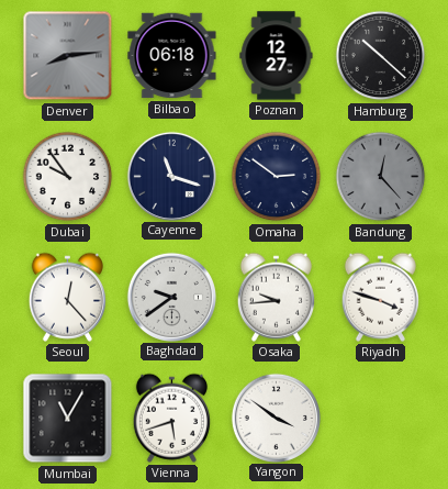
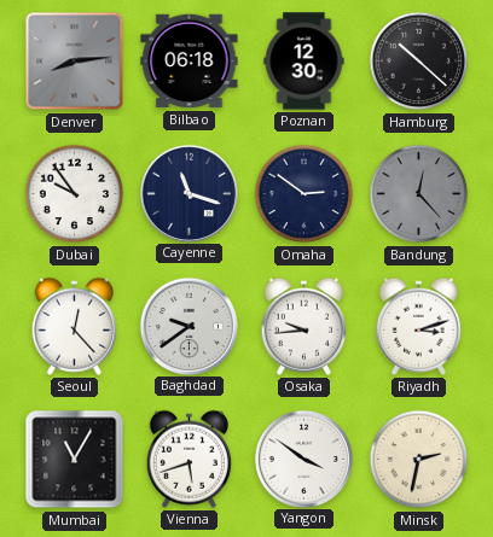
Poznan: 12:27 -> 12:30 (304, 62)
Riyadh: 3:48 -> 3:12 (418, 326)
Minsk: none -> 2:32 (419, 460)
